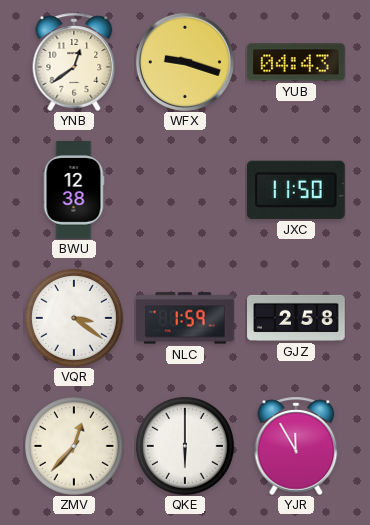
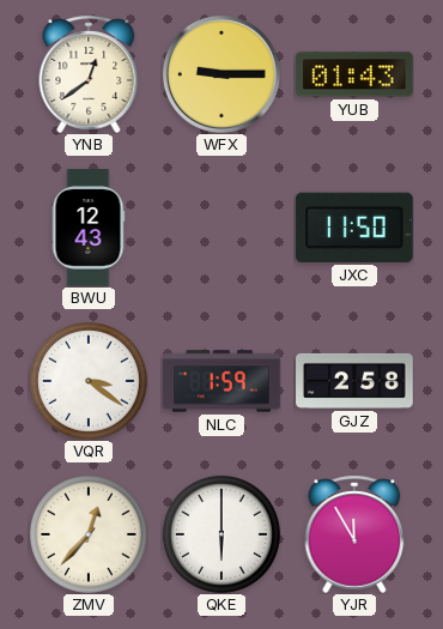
WFX: 9:18 -> 9:15 (221, 74)
YUB: 04:43 -> 01:43 (354, 74)
BWU: 12:38 -> 12:43 (89, 228)
